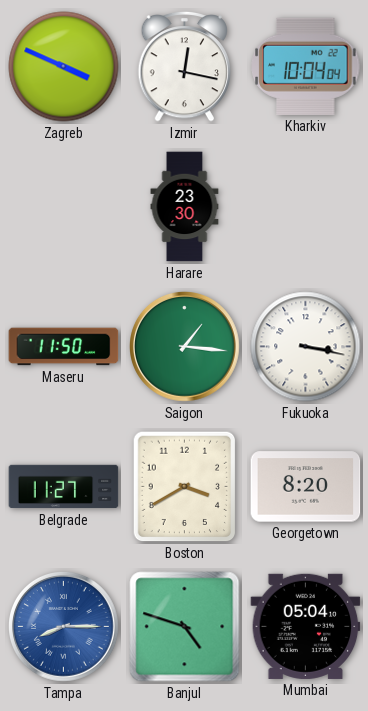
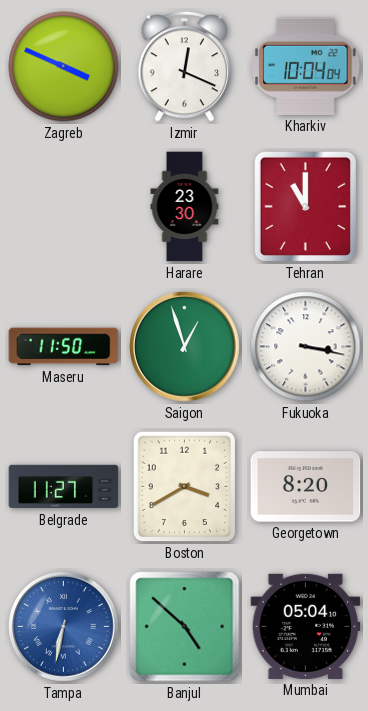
Izmir: 12:17 -> 12:19 (184, 66)
Tehran: none -> 11:00 (306, 207)
Saigon: 1:16 -> 12:57 (185, 347)
Tampa: 8:15 -> 6:32 (64, 627)
Banjul: 4:48 -> 4:52 (185, 627)
